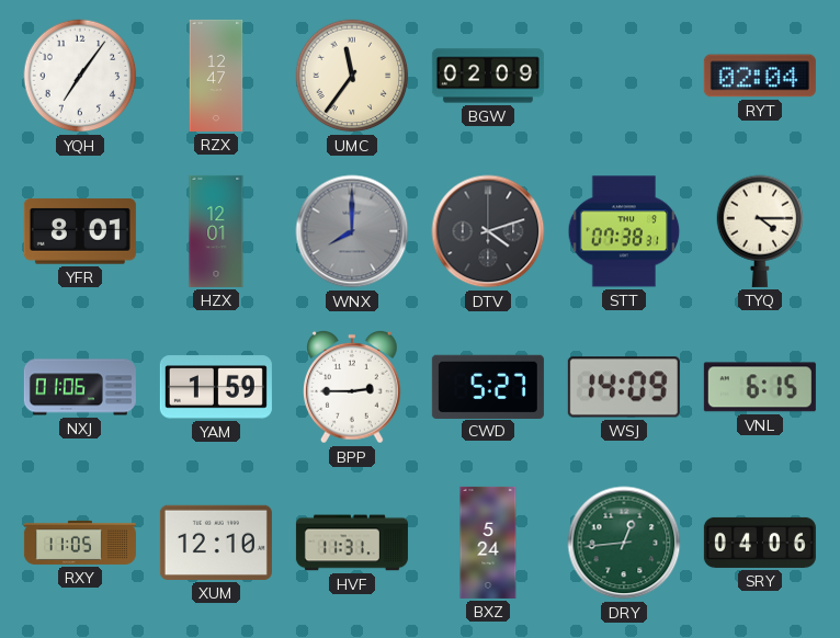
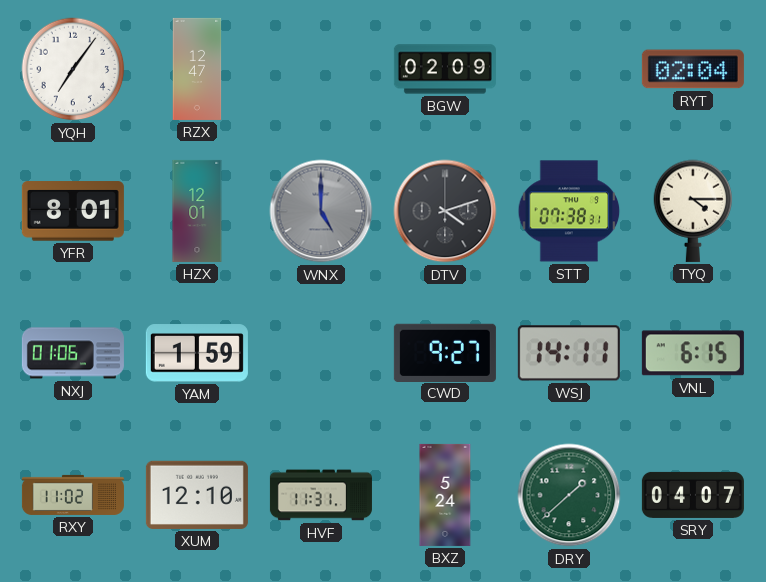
UMC: 11:36 -> none (352, 76)
WNX: 8:00 -> 5:00 (321, 211)
BPP: 2:45 -> none (353, 387)
CWD: 5:27 -> 9:27 (445, 352)
WSJ: 14:09 -> 14:11 (569, 353)
RXY: 11:05 -> 11:02 (73, 495)
DRY: 12:44 -> 1:38 (569, 495)
SRY: 04:06 -> 04:07 (693, 495)
